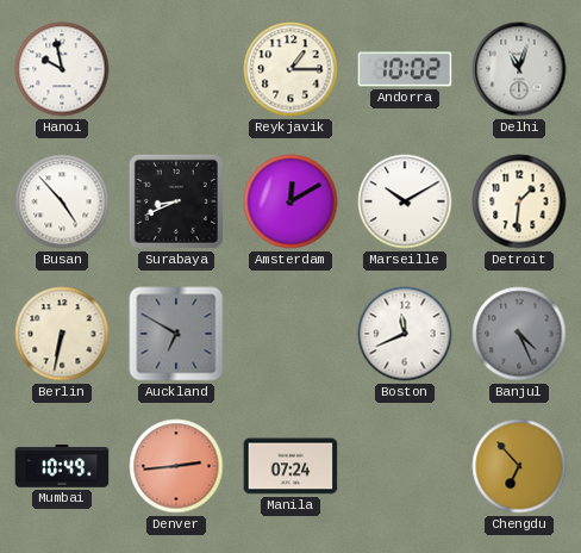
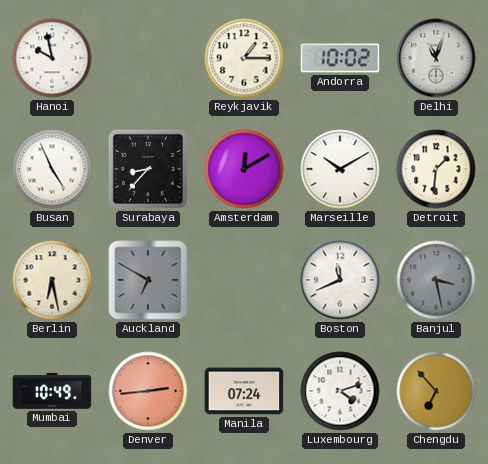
Busan: 4:53 -> 4:56 (52, 169)
Surabaya: 8:41 -> 8:37 (148, 169)
Berlin: 6:32 -> 6:28 (52, 280)
Banjul: 4:26 -> 3:28 (436, 280)
Luxembourg: none -> 4:12 (340, 391)
